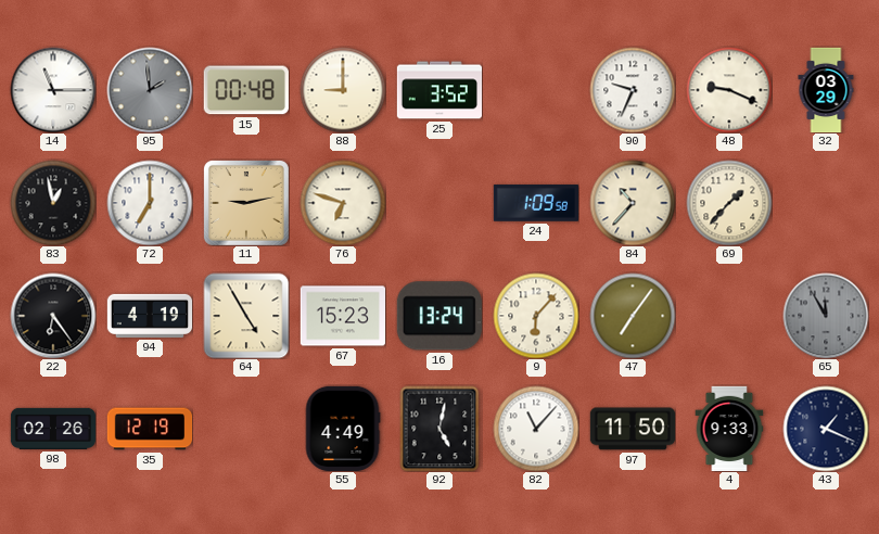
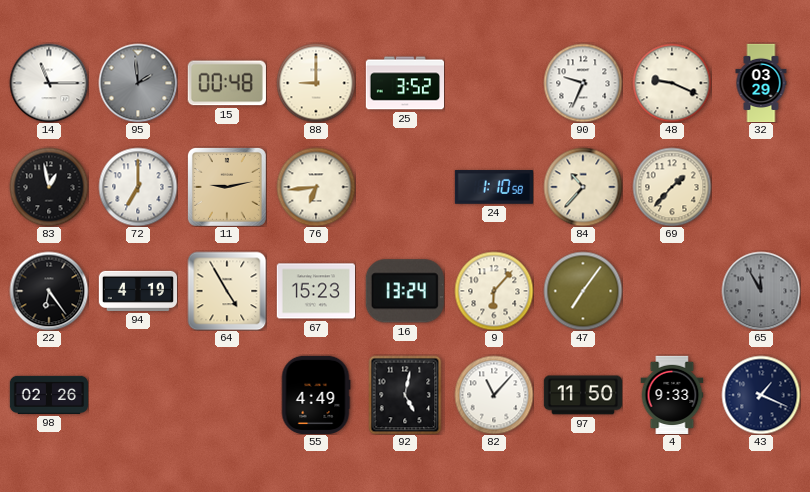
76: 6:48 -> 6:44 (316, 187)
24: 1:09 -> 1:10 (493, 187)
35: 12:19 -> none (150, 429)
